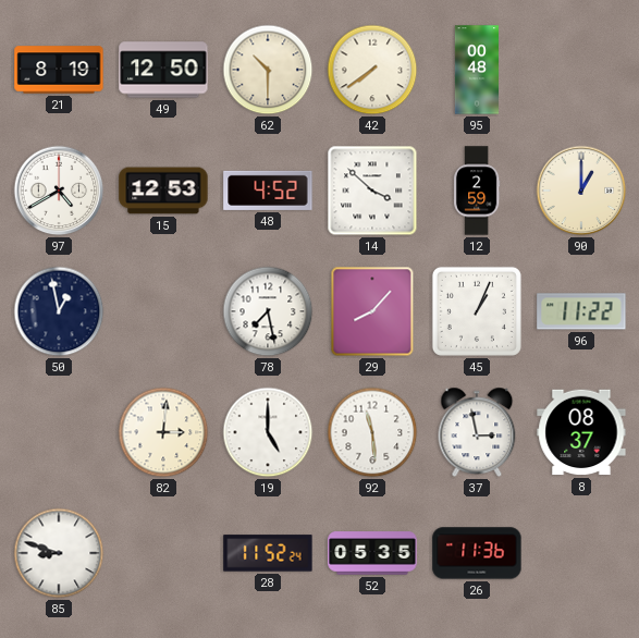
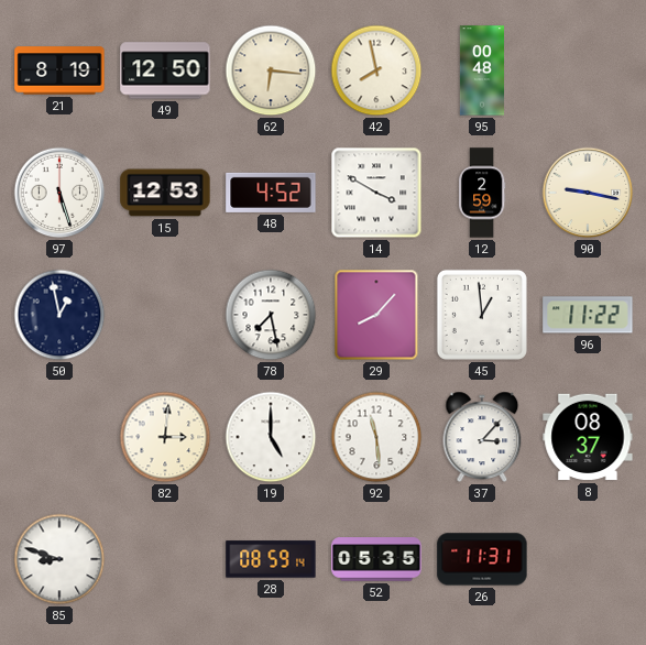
62: 10:30 -> 6:16 (271, 70)
42: 7:39 -> 7:58 (376, 70)
97: 4:40 -> 5:27 (59, 193)
14: 3:52 -> 3:50 (376, 193)
90: 1:00 -> 9:17 (588, 193)
45: 1:04 -> 12:59 (482, 315)
37: 2:58 -> 3:07 (482, 437)
28: 11:52 -> 08:59 (271, 559)
26: 11:36 -> 11:31 (482, 559)
